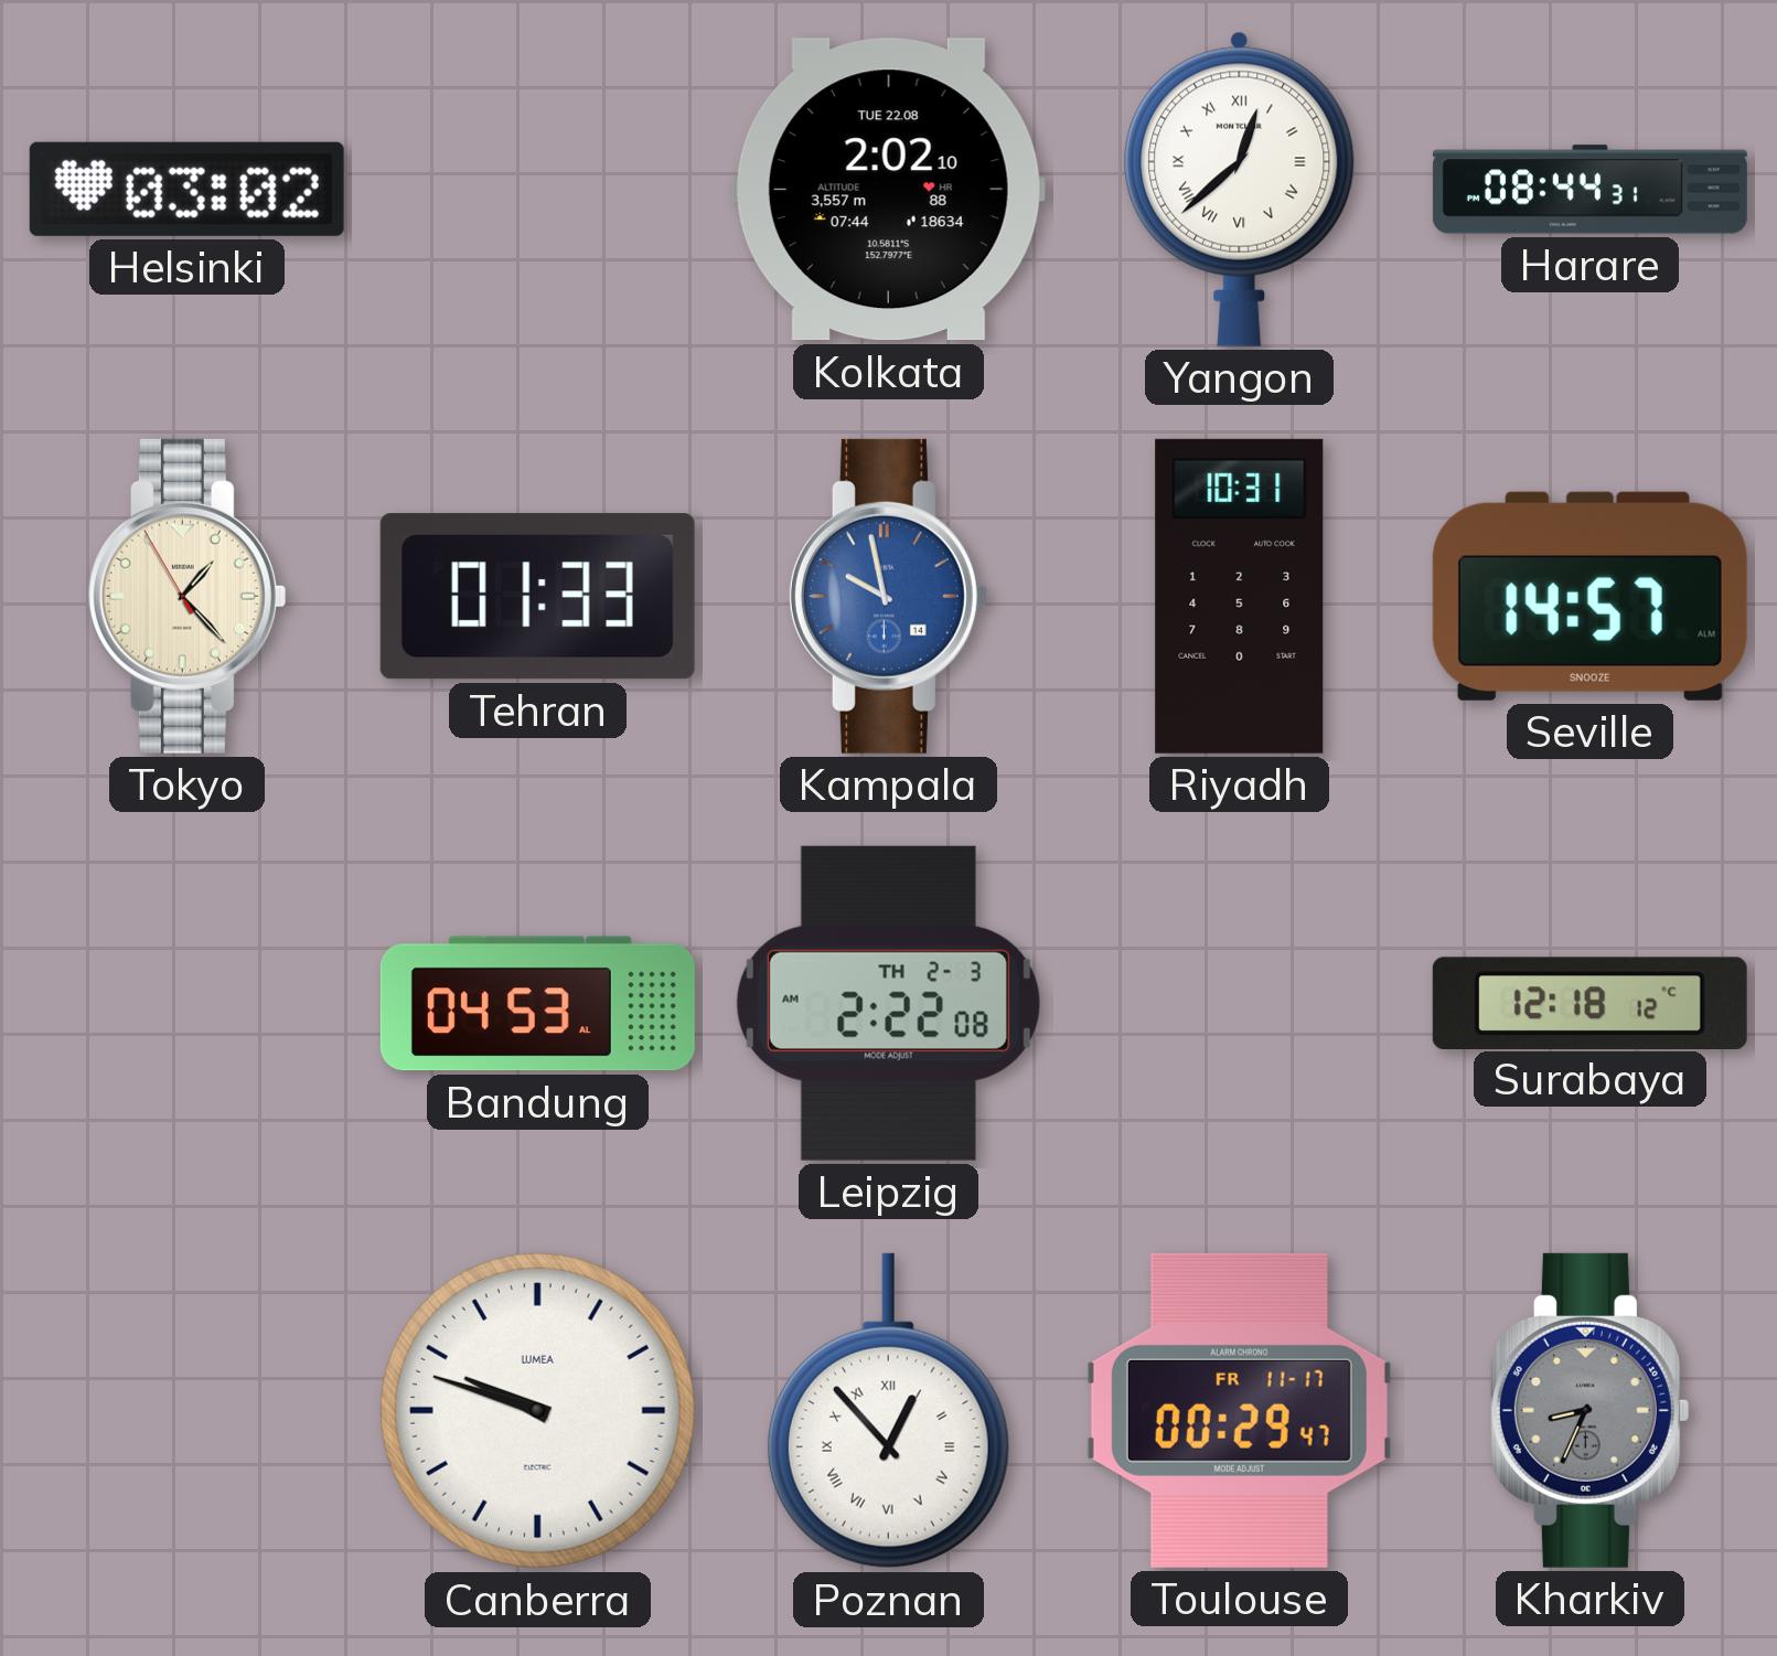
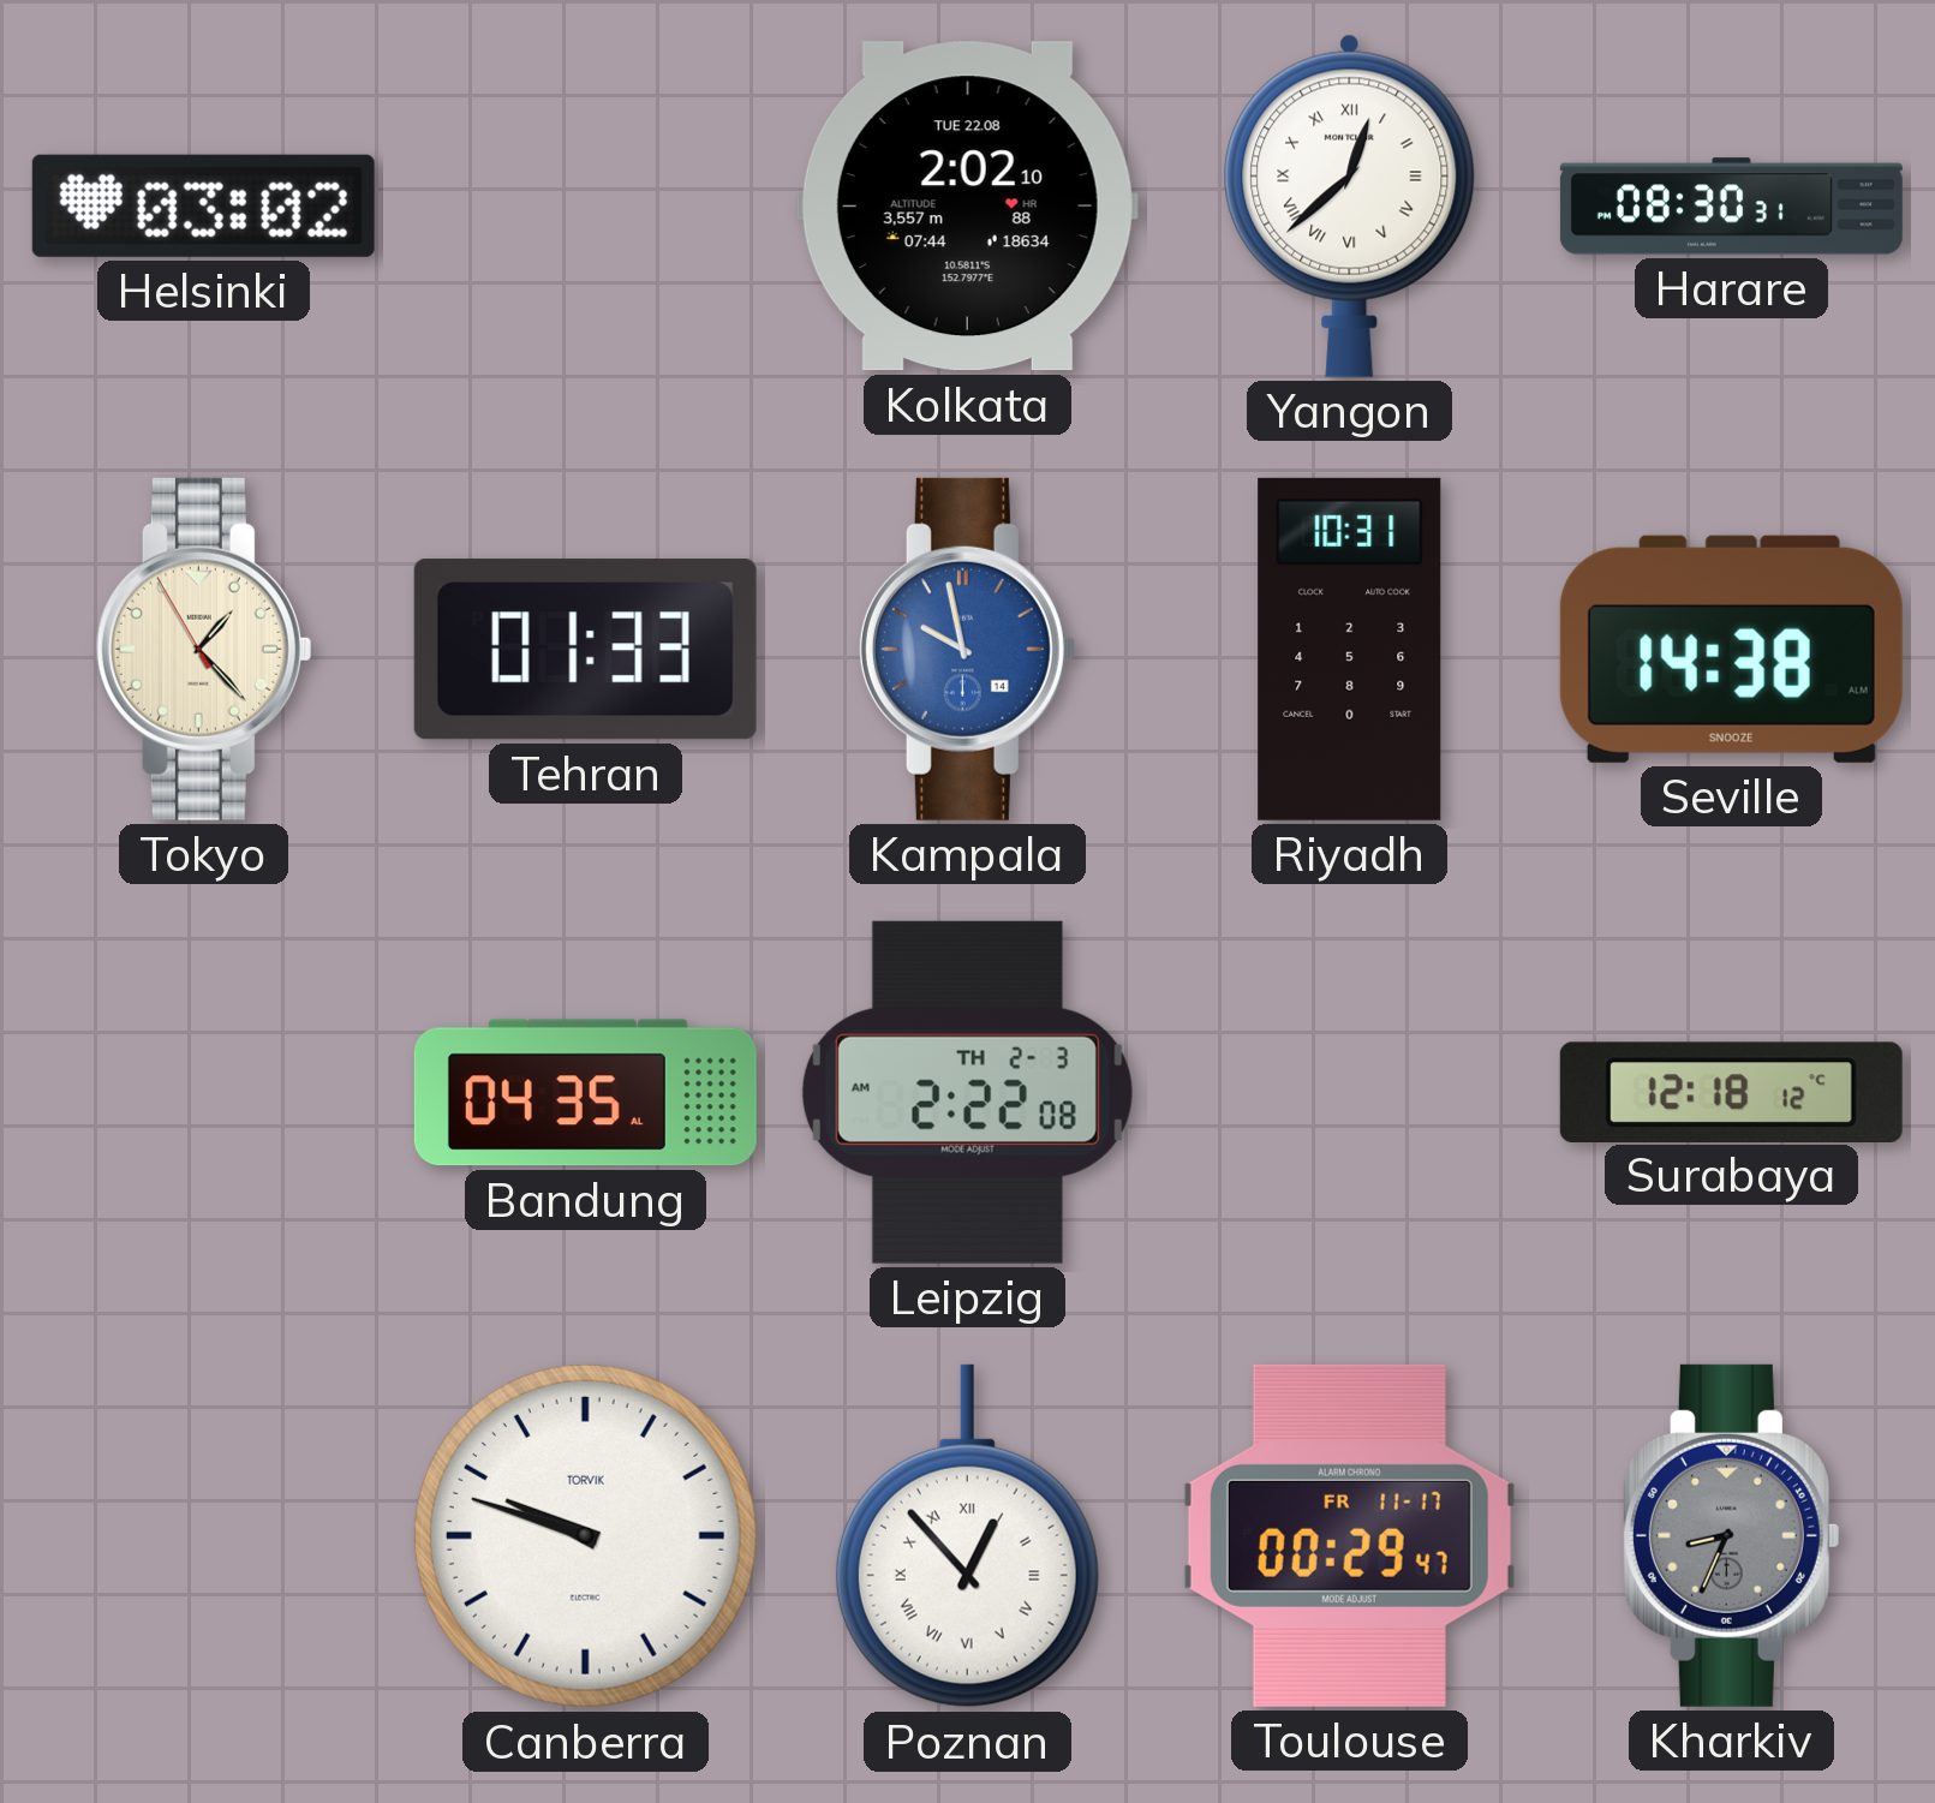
Harare: 08:44 -> 08:30 (1731, 207)
Seville: 14:57 -> 14:38 (1731, 649)
Bandung: 04:53 -> 04:35 (585, 1093)
Canberra brand: LUMEA -> TORVIK (585, 1535)
